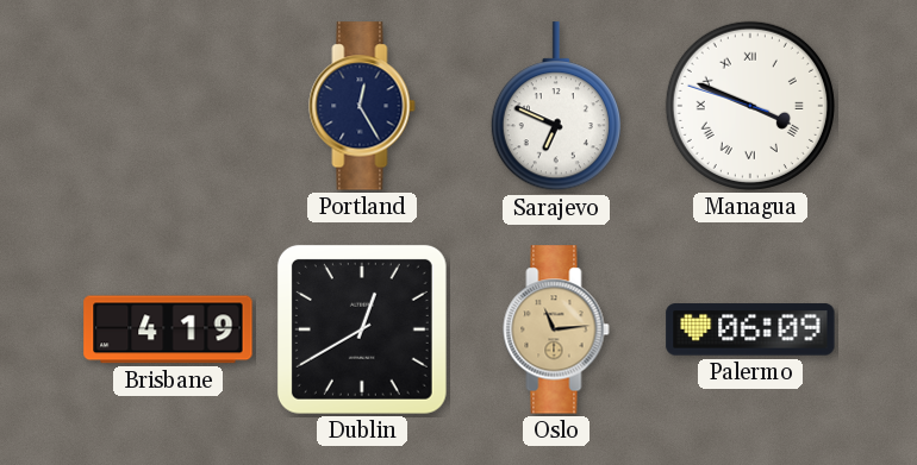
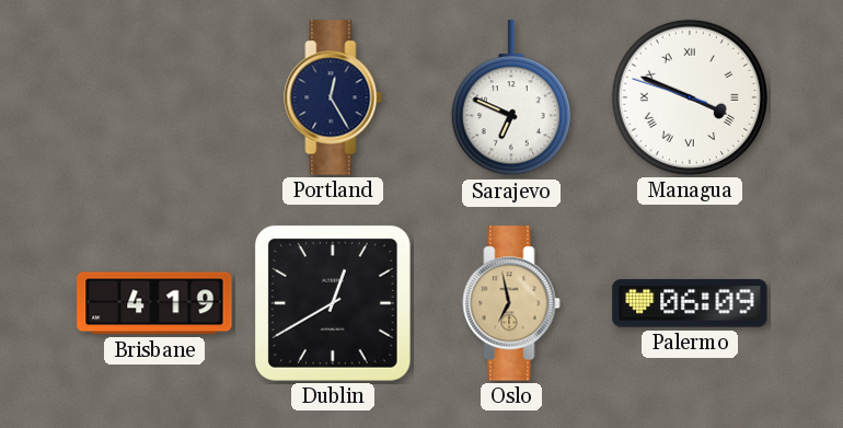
Oslo: 11:14 -> 6:58 (511, 303)
